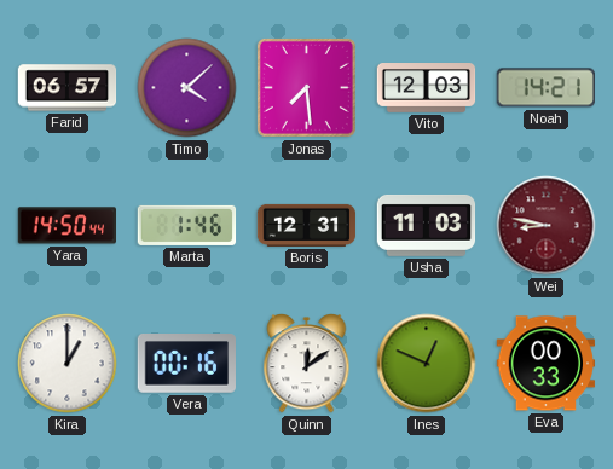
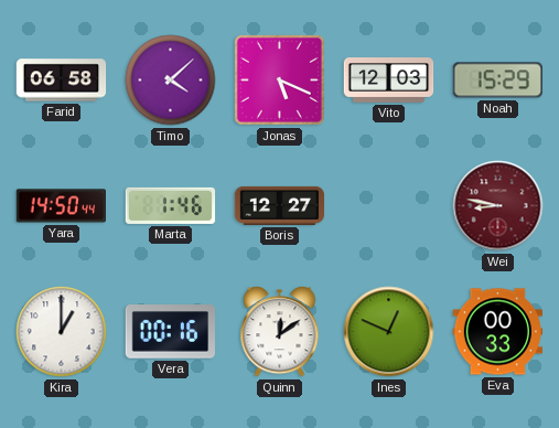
Farid: 06:57 -> 06:58 (62, 81)
Jonas: 7:29 -> 5:19 (279, 79)
Noah: 14:21 -> 15:29 (497, 81)
Boris: 12:31 -> 12:27 (280, 205)
Usha: 11:03 -> none (427, 225)
